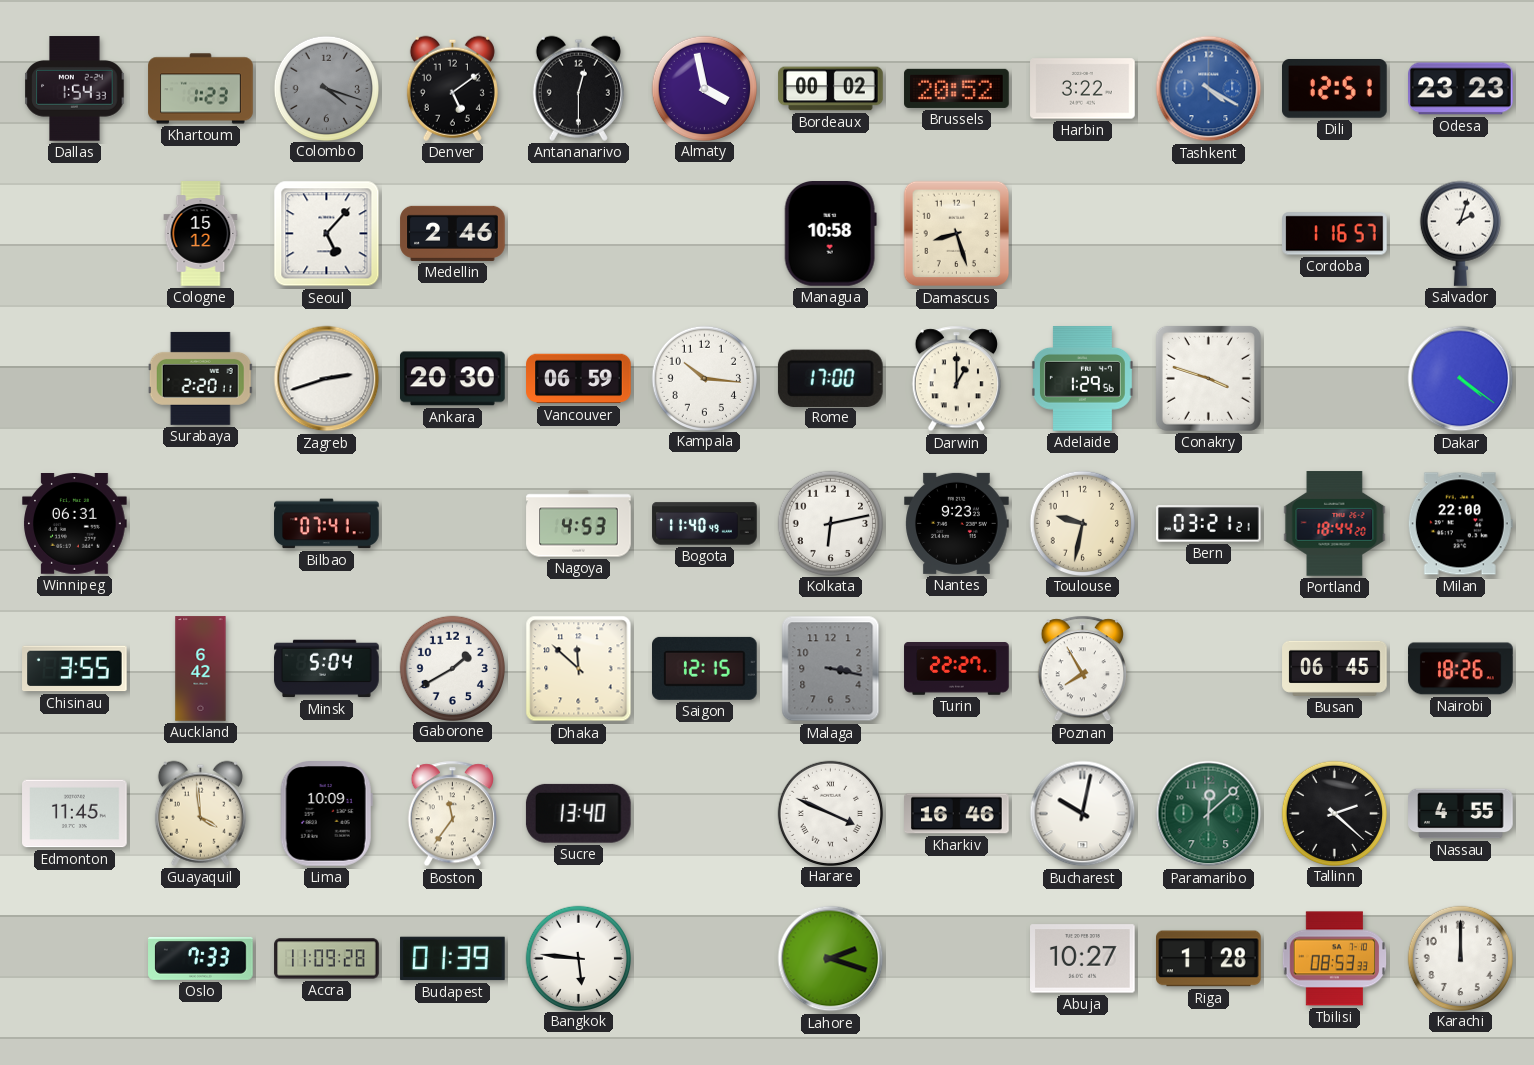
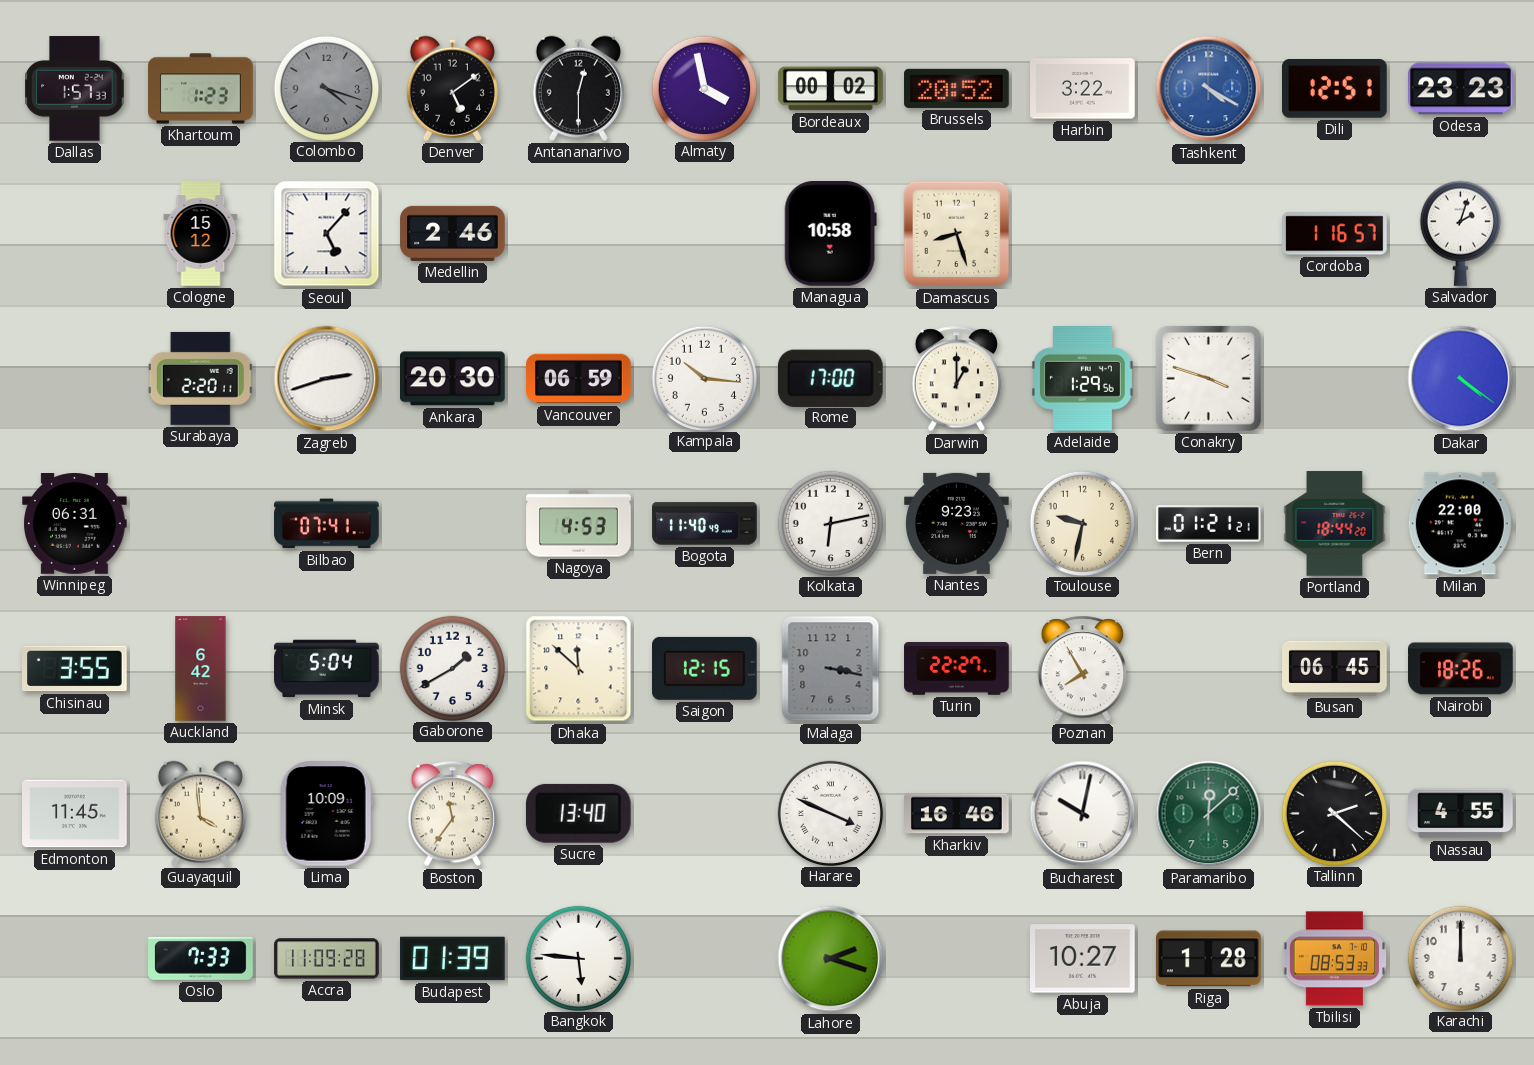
Dallas: 1:54 -> 1:57 (75, 89)
Bern: 03:21 -> 01:21 (1209, 524)
